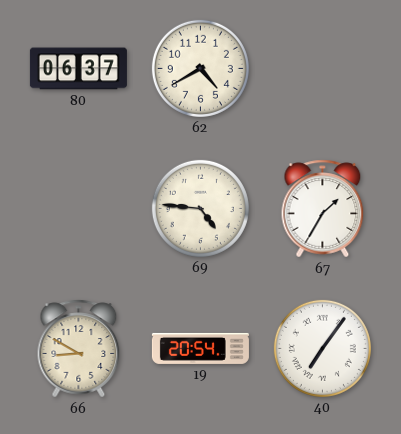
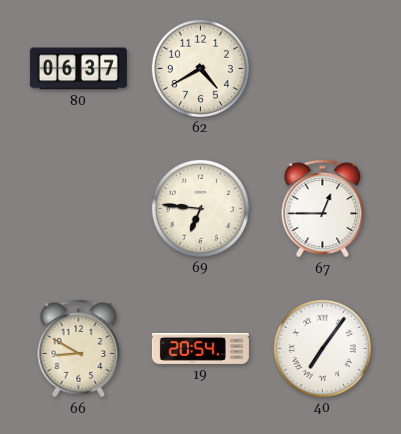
69: 4:46 -> 6:46 (200, 208)
67: 1:35 -> 12:45 (323, 209)
